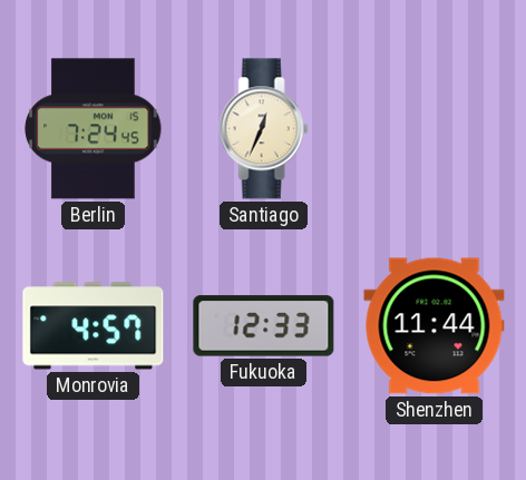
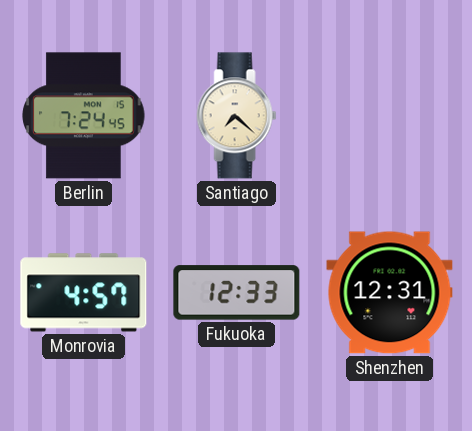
Santiago: 12:34 -> 7:22 (237, 116)
Shenzhen: 11:44 -> 12:31 (390, 293)
